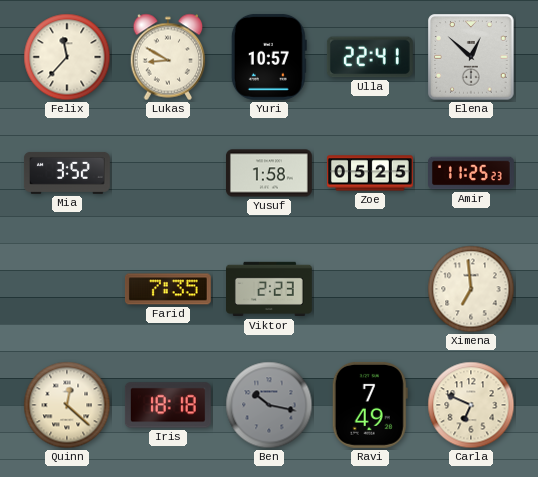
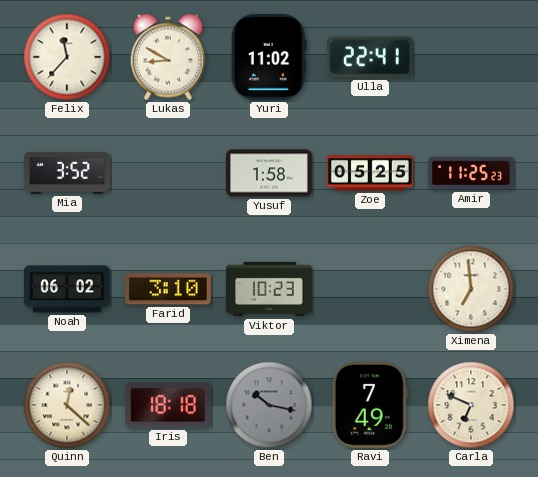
Yuri: 10:57 -> 11:02 (269, 57)
Elena: 12:52 -> none (471, 57)
Noah: none -> 06:02 (67, 289)
Farid: 7:35 -> 3:10 (168, 289)
Viktor: 2:23 -> 10:23 (270, 289)
